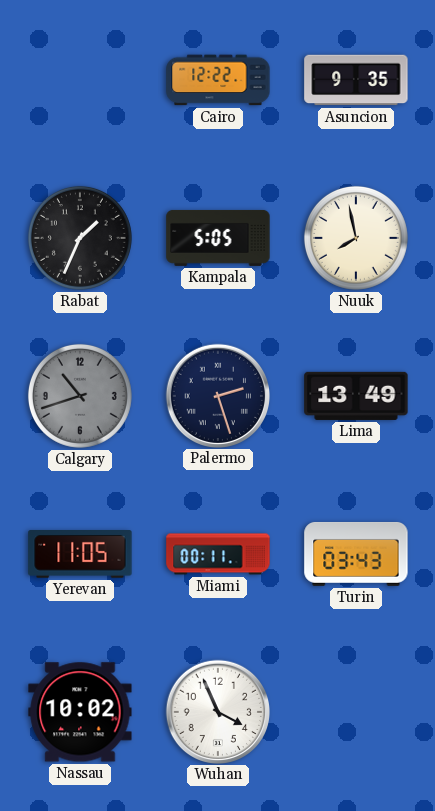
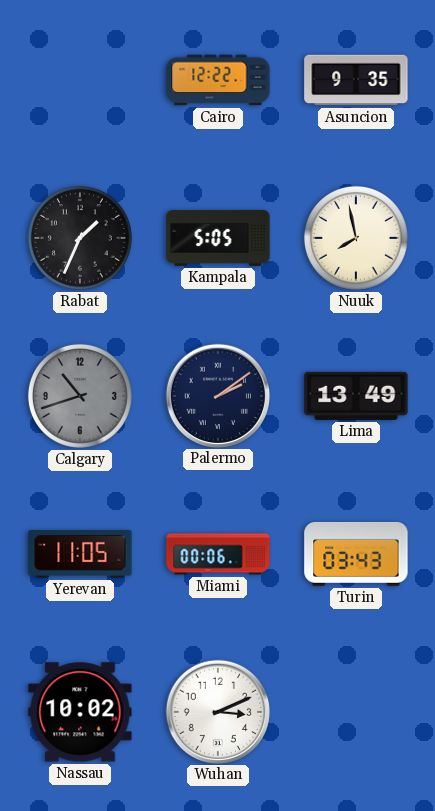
Palermo: 2:27 -> 2:09 (217, 395)
Miami: 00:11 -> 00:06 (218, 554)
Wuhan: 3:56 -> 3:11 (217, 711)
